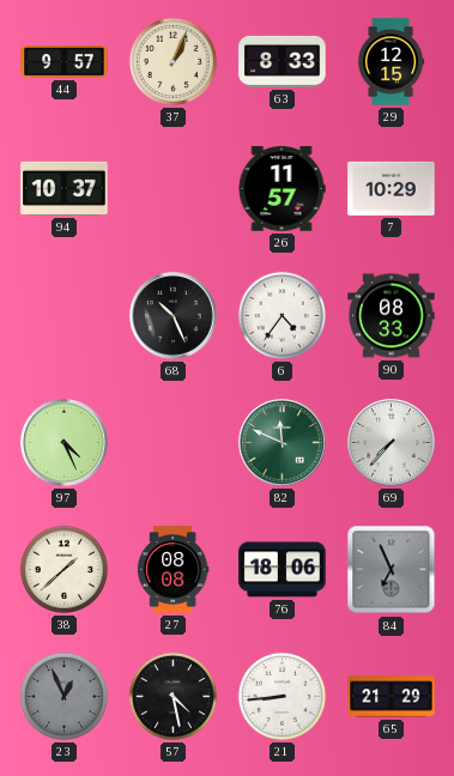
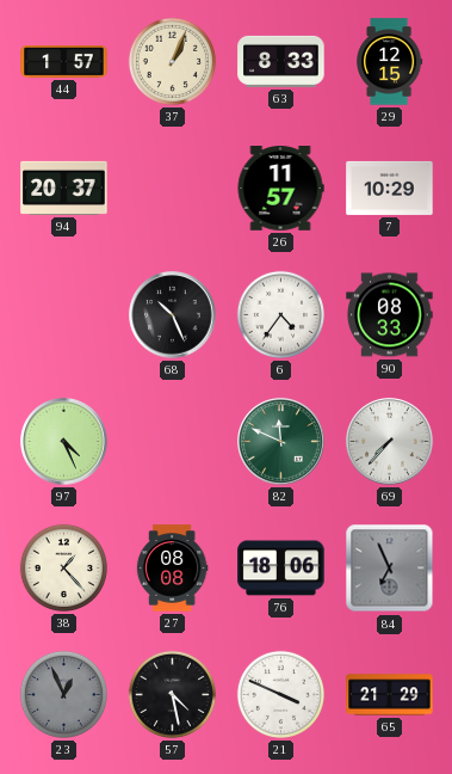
44: 9:57 -> 1:57 (64, 62)
94: 10:37 -> 20:37 (64, 188)
38: 1:38 -> 1:23 (63, 567)
21: 8:44 -> 3:49 (280, 694)
